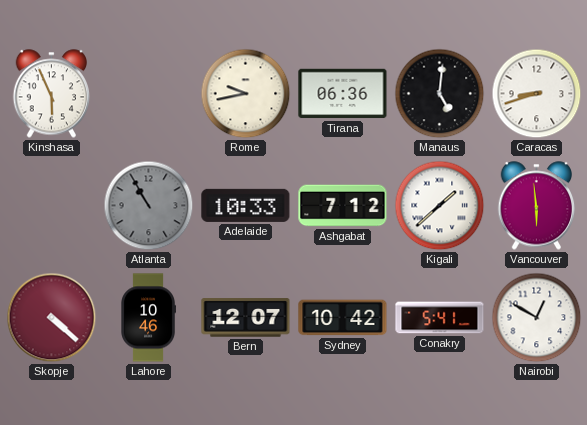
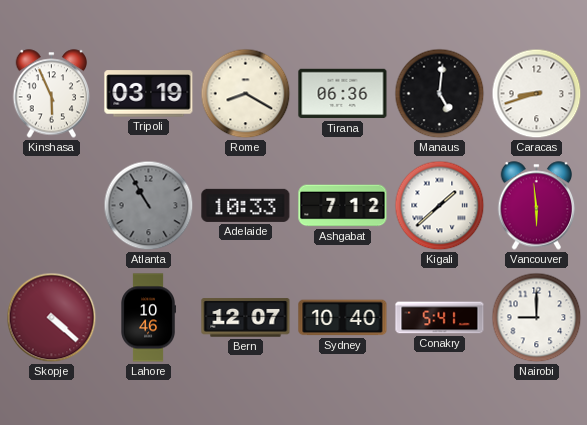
Tripoli: none -> 03:19 (149, 94)
Rome: 9:43 -> 8:20 (246, 94)
Sydney: 10:42 -> 10:40 (343, 318)
Nairobi: 12:50 -> 9:00 (537, 318)
